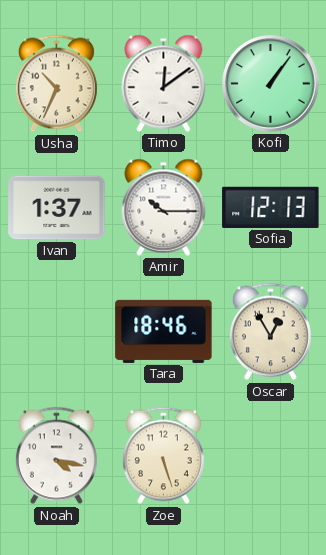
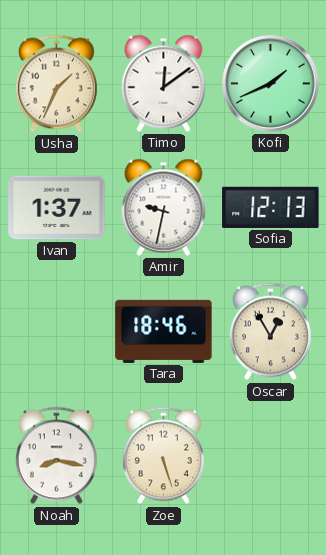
Usha: 10:34 -> 1:34 (56, 84)
Kofi: 1:06 -> 1:41 (271, 84)
Amir: 10:15 -> 9:32 (164, 207)
Noah: 4:17 -> 8:17 (56, 456)
